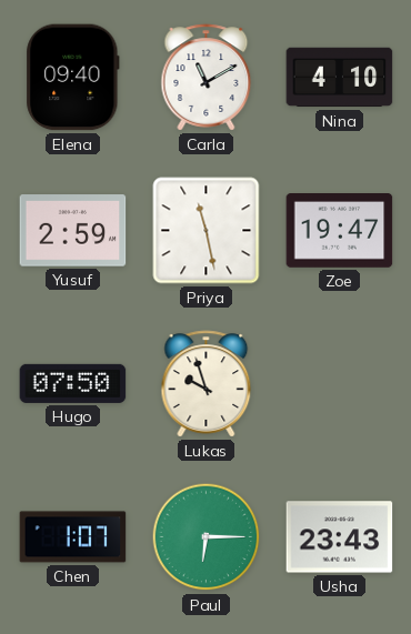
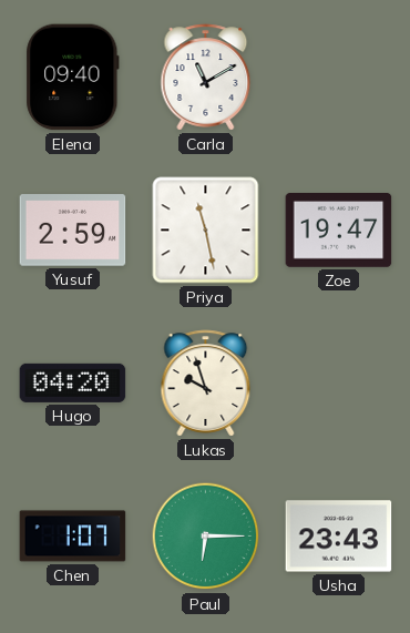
Nina: 4:10 -> none (340, 78)
Hugo: 07:50 -> 04:20 (73, 382)
